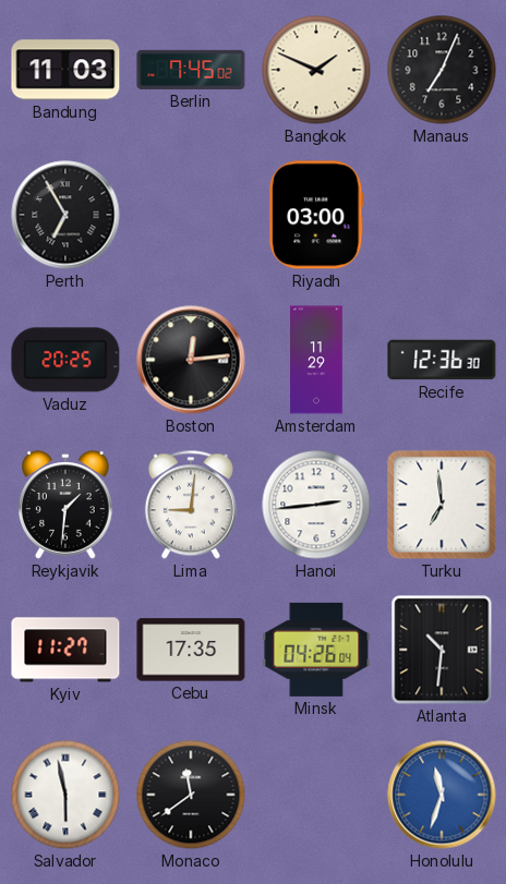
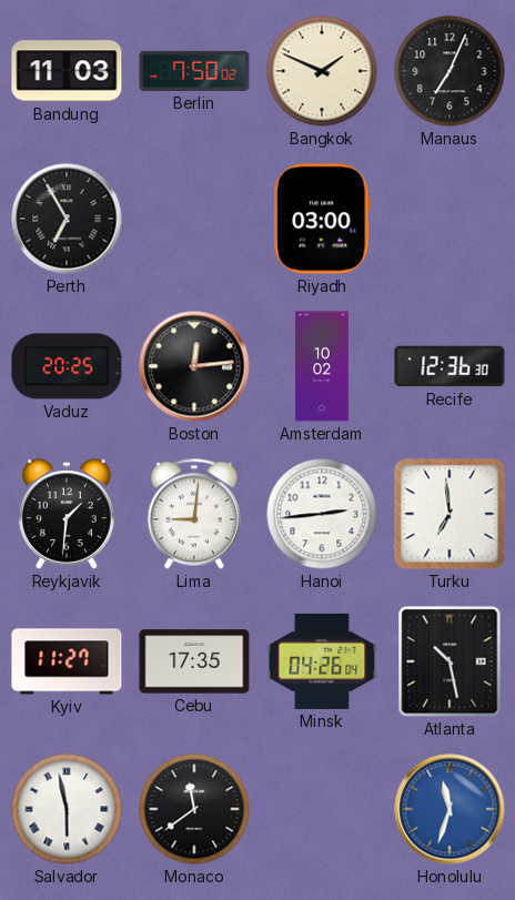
Berlin: 7:45 -> 7:50 (194, 71)
Amsterdam: 11:29 -> 10:02 (322, 366)
Atlanta: 10:31 -> 10:28 (450, 661)
